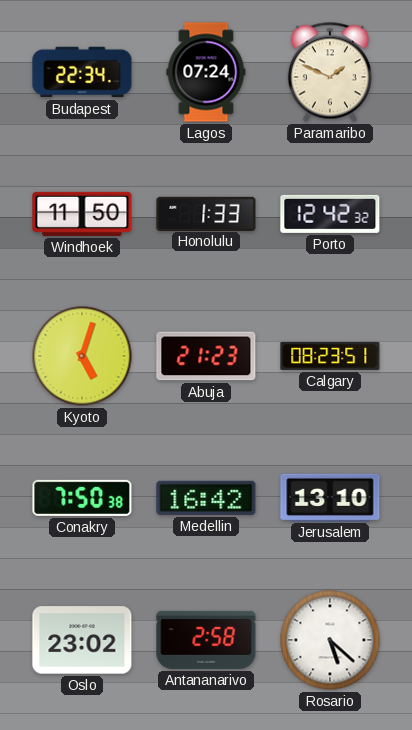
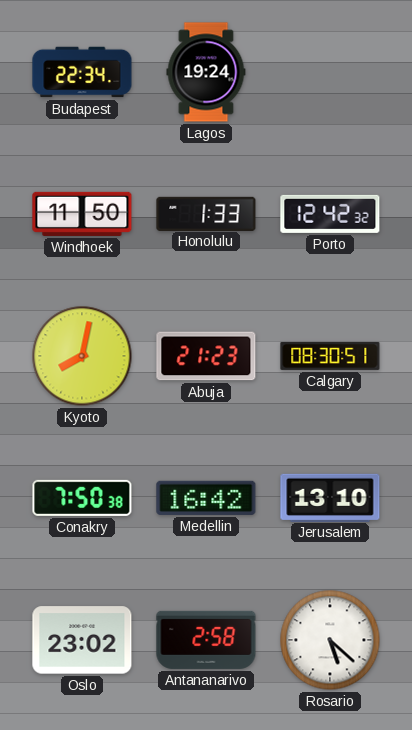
Lagos: 07:24 -> 19:24 (206, 72)
Paramaribo: 1:49 -> none (330, 72)
Kyoto: 5:03 -> 8:02 (82, 356)
Calgary: 08:23 -> 08:30 (330, 356)
